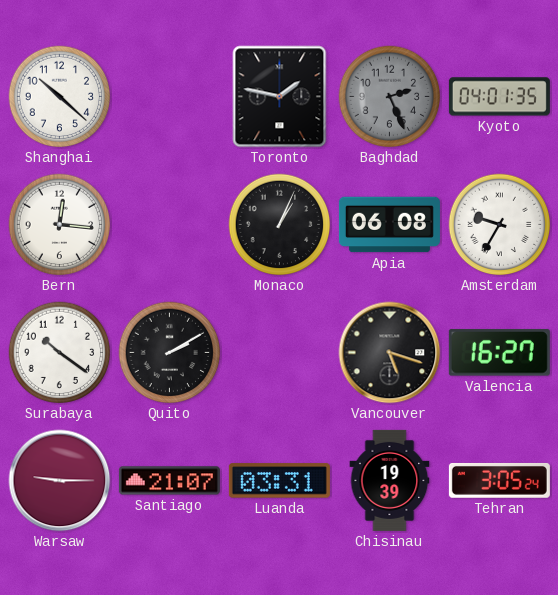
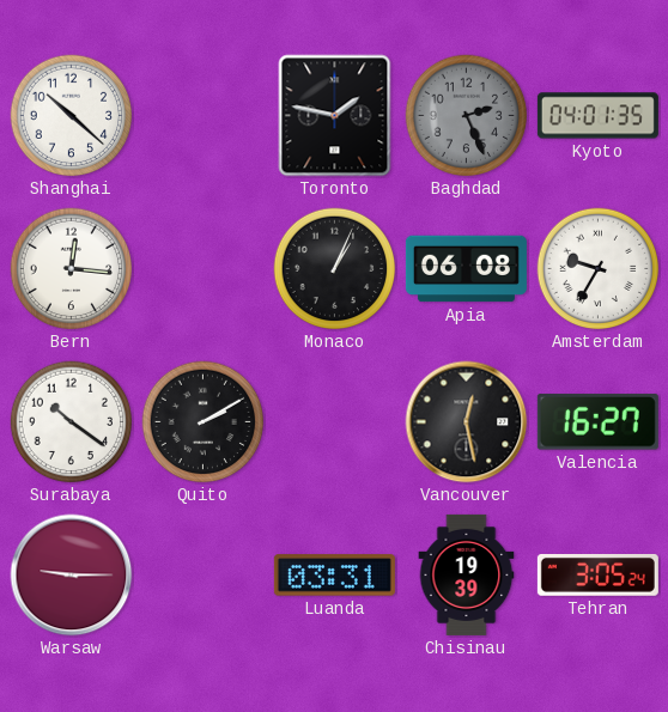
Vancouver: 5:18 -> 12:28 (467, 422)
Santiago: 21:07 -> none (169, 481)
